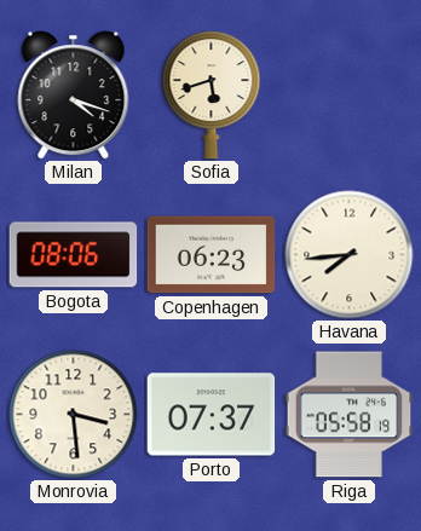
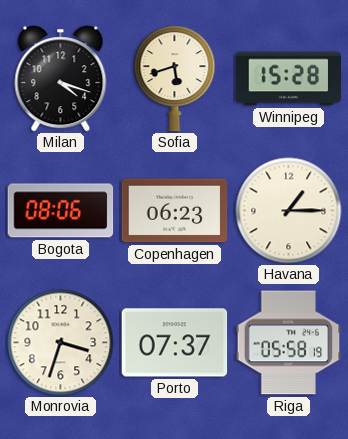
Winnipeg: none -> 15:28 (289, 79)
Havana: 7:44 -> 1:15 (289, 211)
Monrovia: 3:29 -> 3:33 (61, 343)
